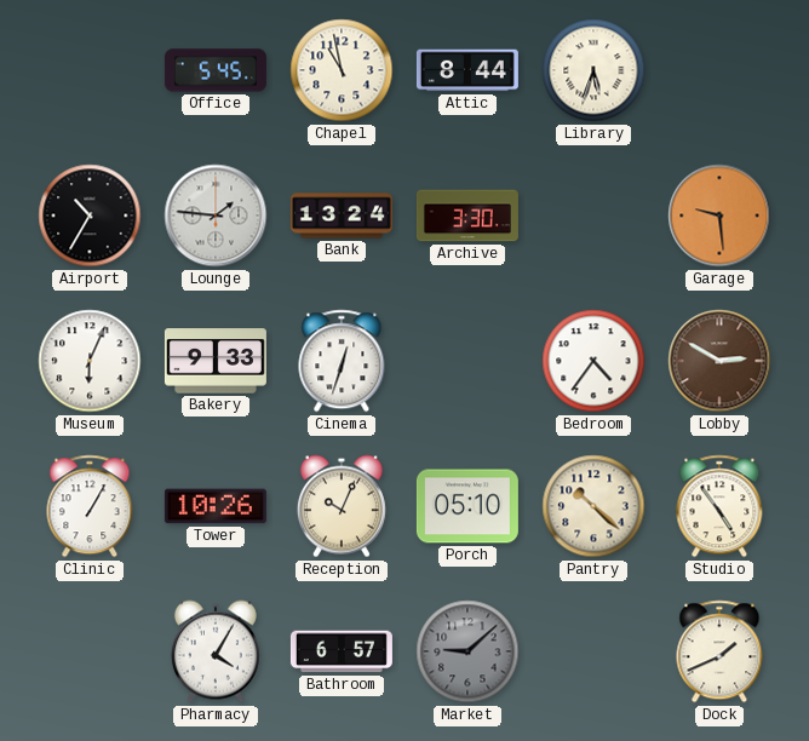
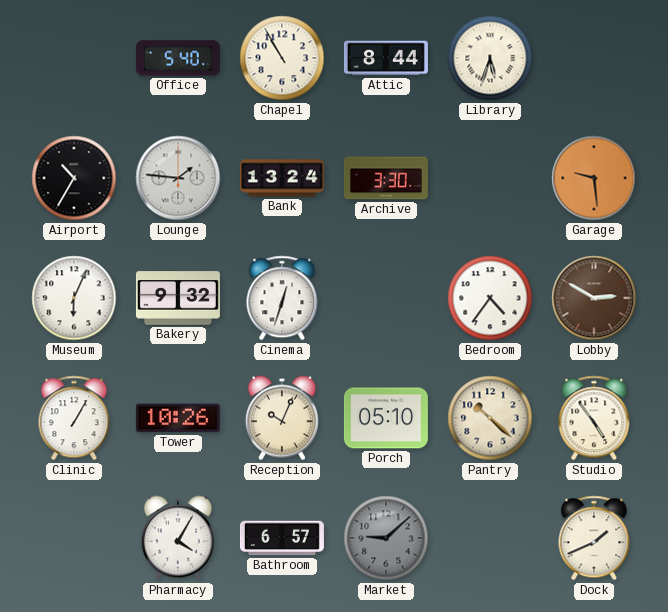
Office: 5:45 -> 5:40 (178, 58)
Chapel: 10:58 -> 10:55 (282, 58)
Bakery: 9:33 -> 9:32 (178, 298)
